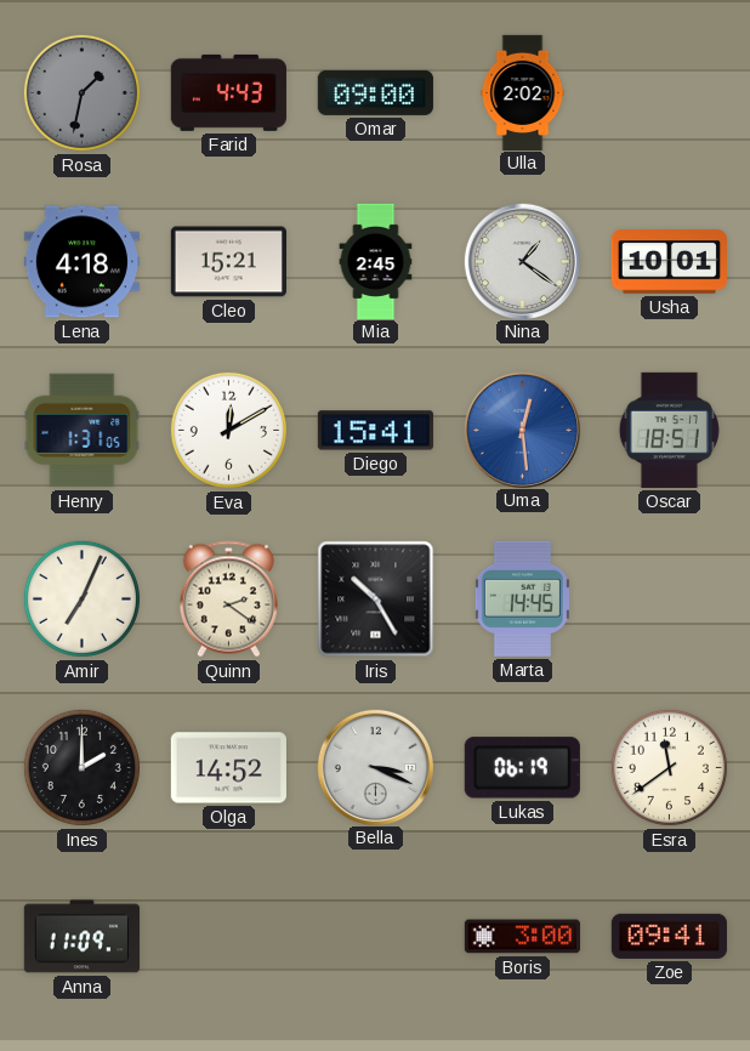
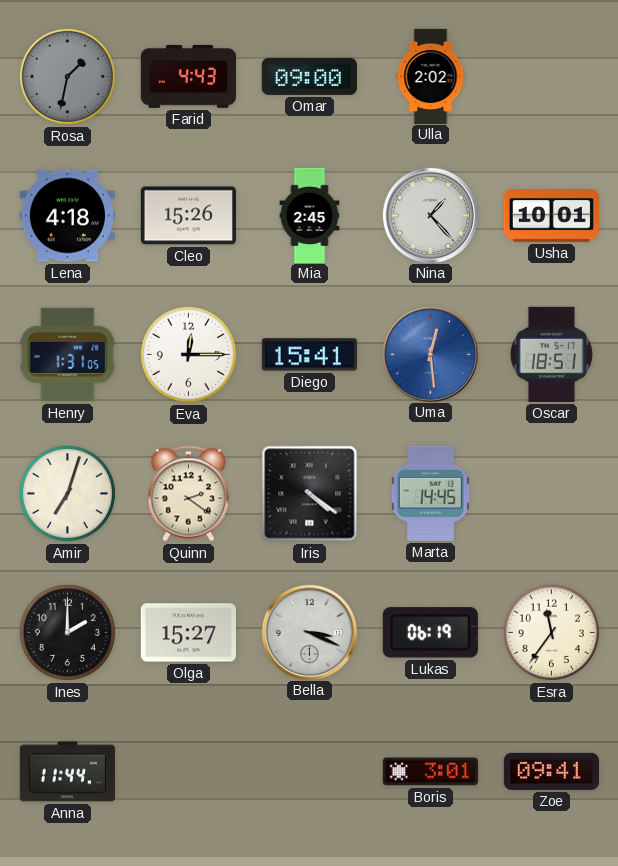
Cleo: 15:21 -> 15:26 (188, 216)
Nina: 1:21 -> 1:23 (430, 215)
Eva: 12:10 -> 12:15 (188, 354)
Amir: 7:04 -> 7:03 (67, 493)
Iris: 10:25 -> 4:21 (310, 494)
Olga: 14:52 -> 15:27 (188, 633)
Esra: 11:39 -> 11:36 (551, 632)
Anna: 11:09 -> 11:44 (67, 772)
Boris: 3:00 -> 3:01 (430, 772)
